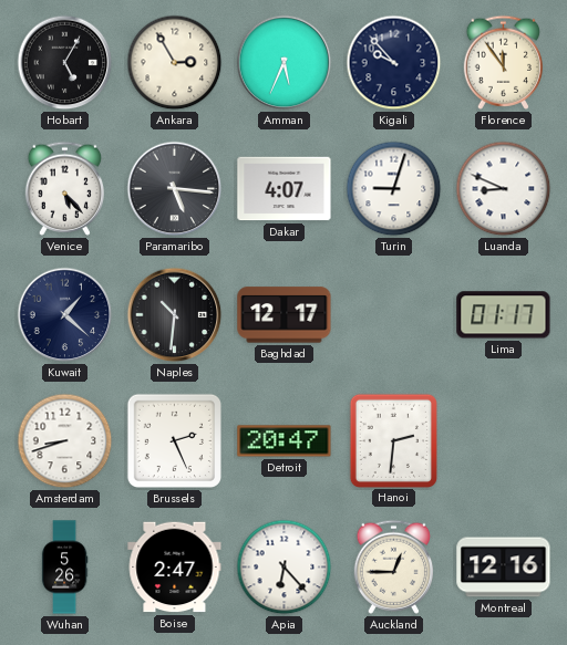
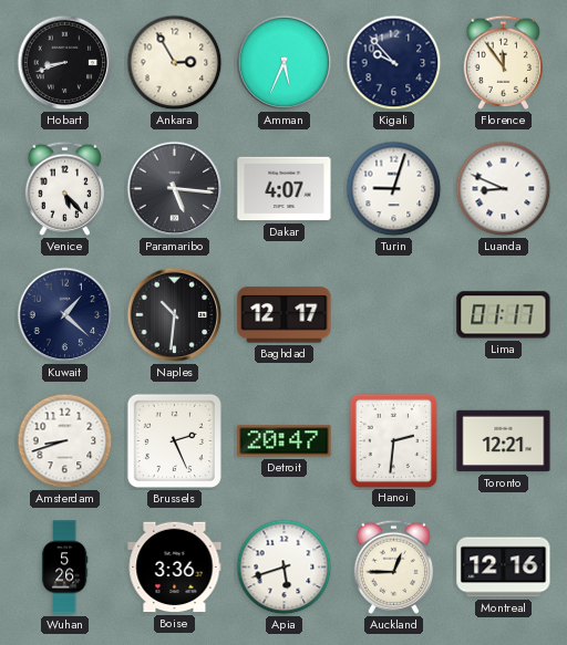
Hobart: 5:05 -> 8:42 (65, 63)
Toronto: none -> 12:21 (504, 441)
Boise: 2:47 -> 3:36 (175, 568)
Apia: 6:23 -> 5:42 (285, 568)
